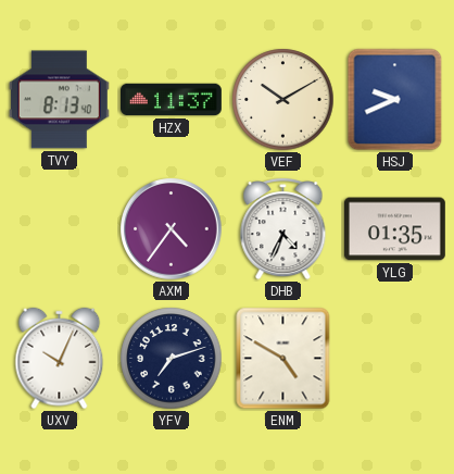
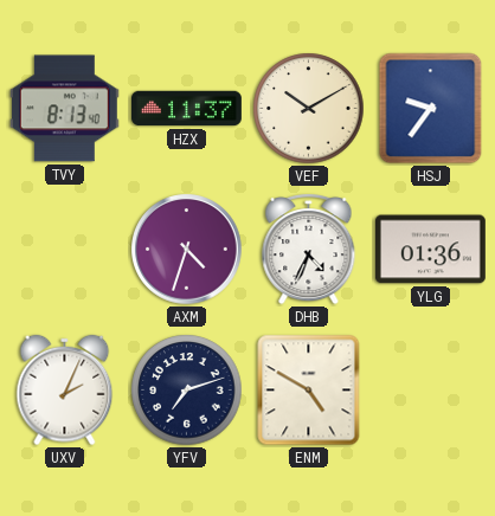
HSJ: 9:41 -> 9:36 (431, 109)
AXM: 4:36 -> 4:33 (187, 250)
YLG: 01:35 -> 01:36 (430, 250)
UXV: 10:04 -> 2:04 (65, 391)
